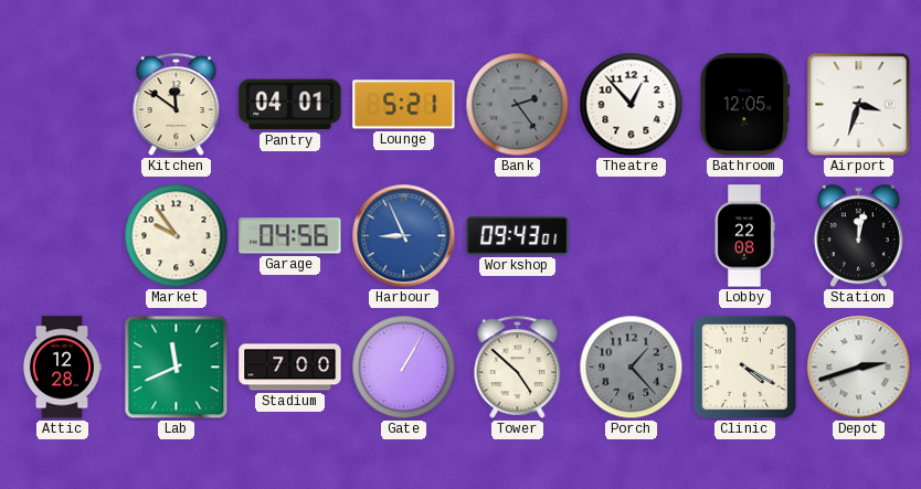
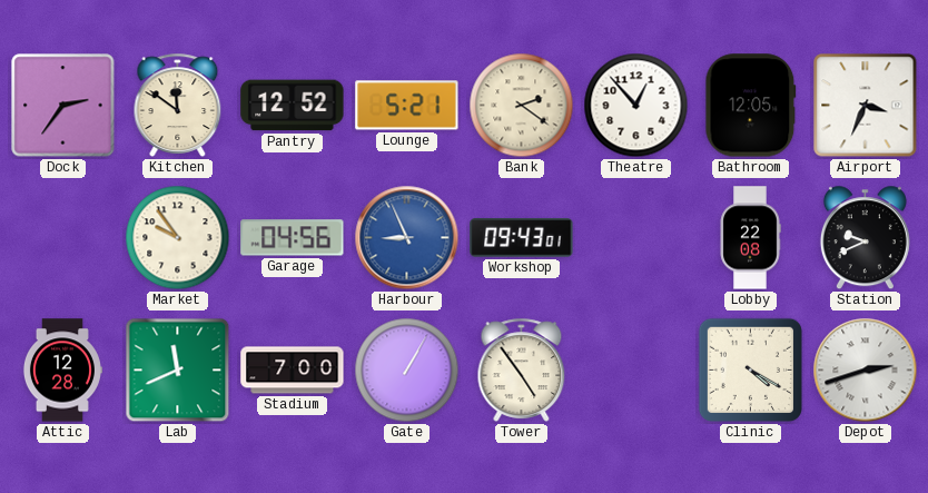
Dock: none -> 2:36 (63, 106)
Pantry: 04:01 -> 12:52 (293, 106)
Bank: 2:24 -> 2:21 (522, 106)
Bank dial: grey -> cream (522, 106)
Airport: 3:33 -> 3:34 (866, 106)
Station: 12:02 -> 9:41 (865, 238)
Tower: 4:52 -> 4:54 (522, 369)
Porch: 1:23 -> none (632, 368)
